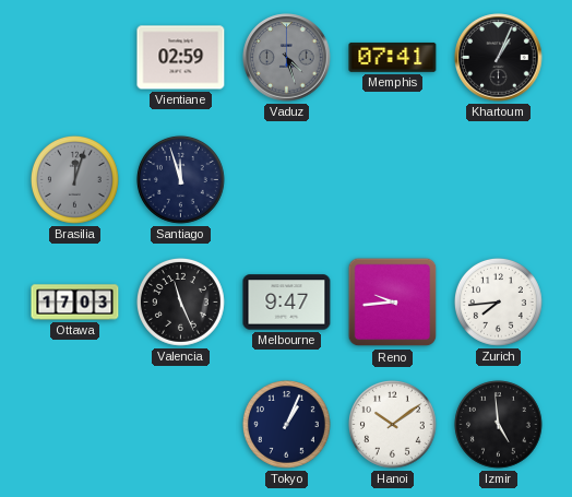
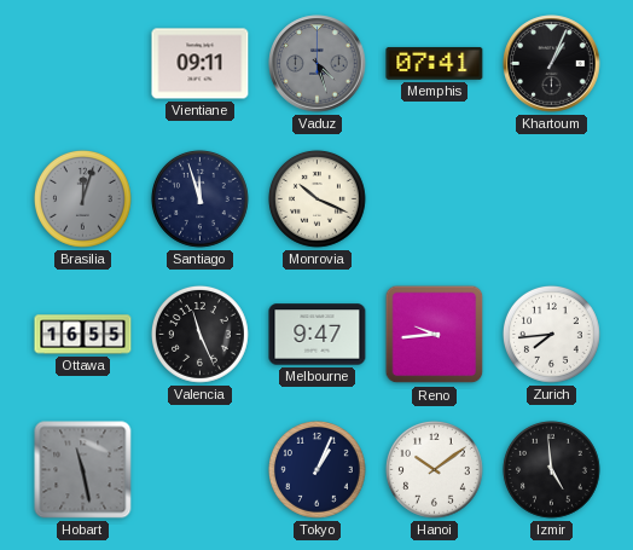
Vientiane: 02:59 -> 09:11 (201, 64)
Monrovia: none -> 10:19 (316, 198)
Ottawa: 17:03 -> 16:55 (83, 335)
Hobart: none -> 11:28 (83, 470)
